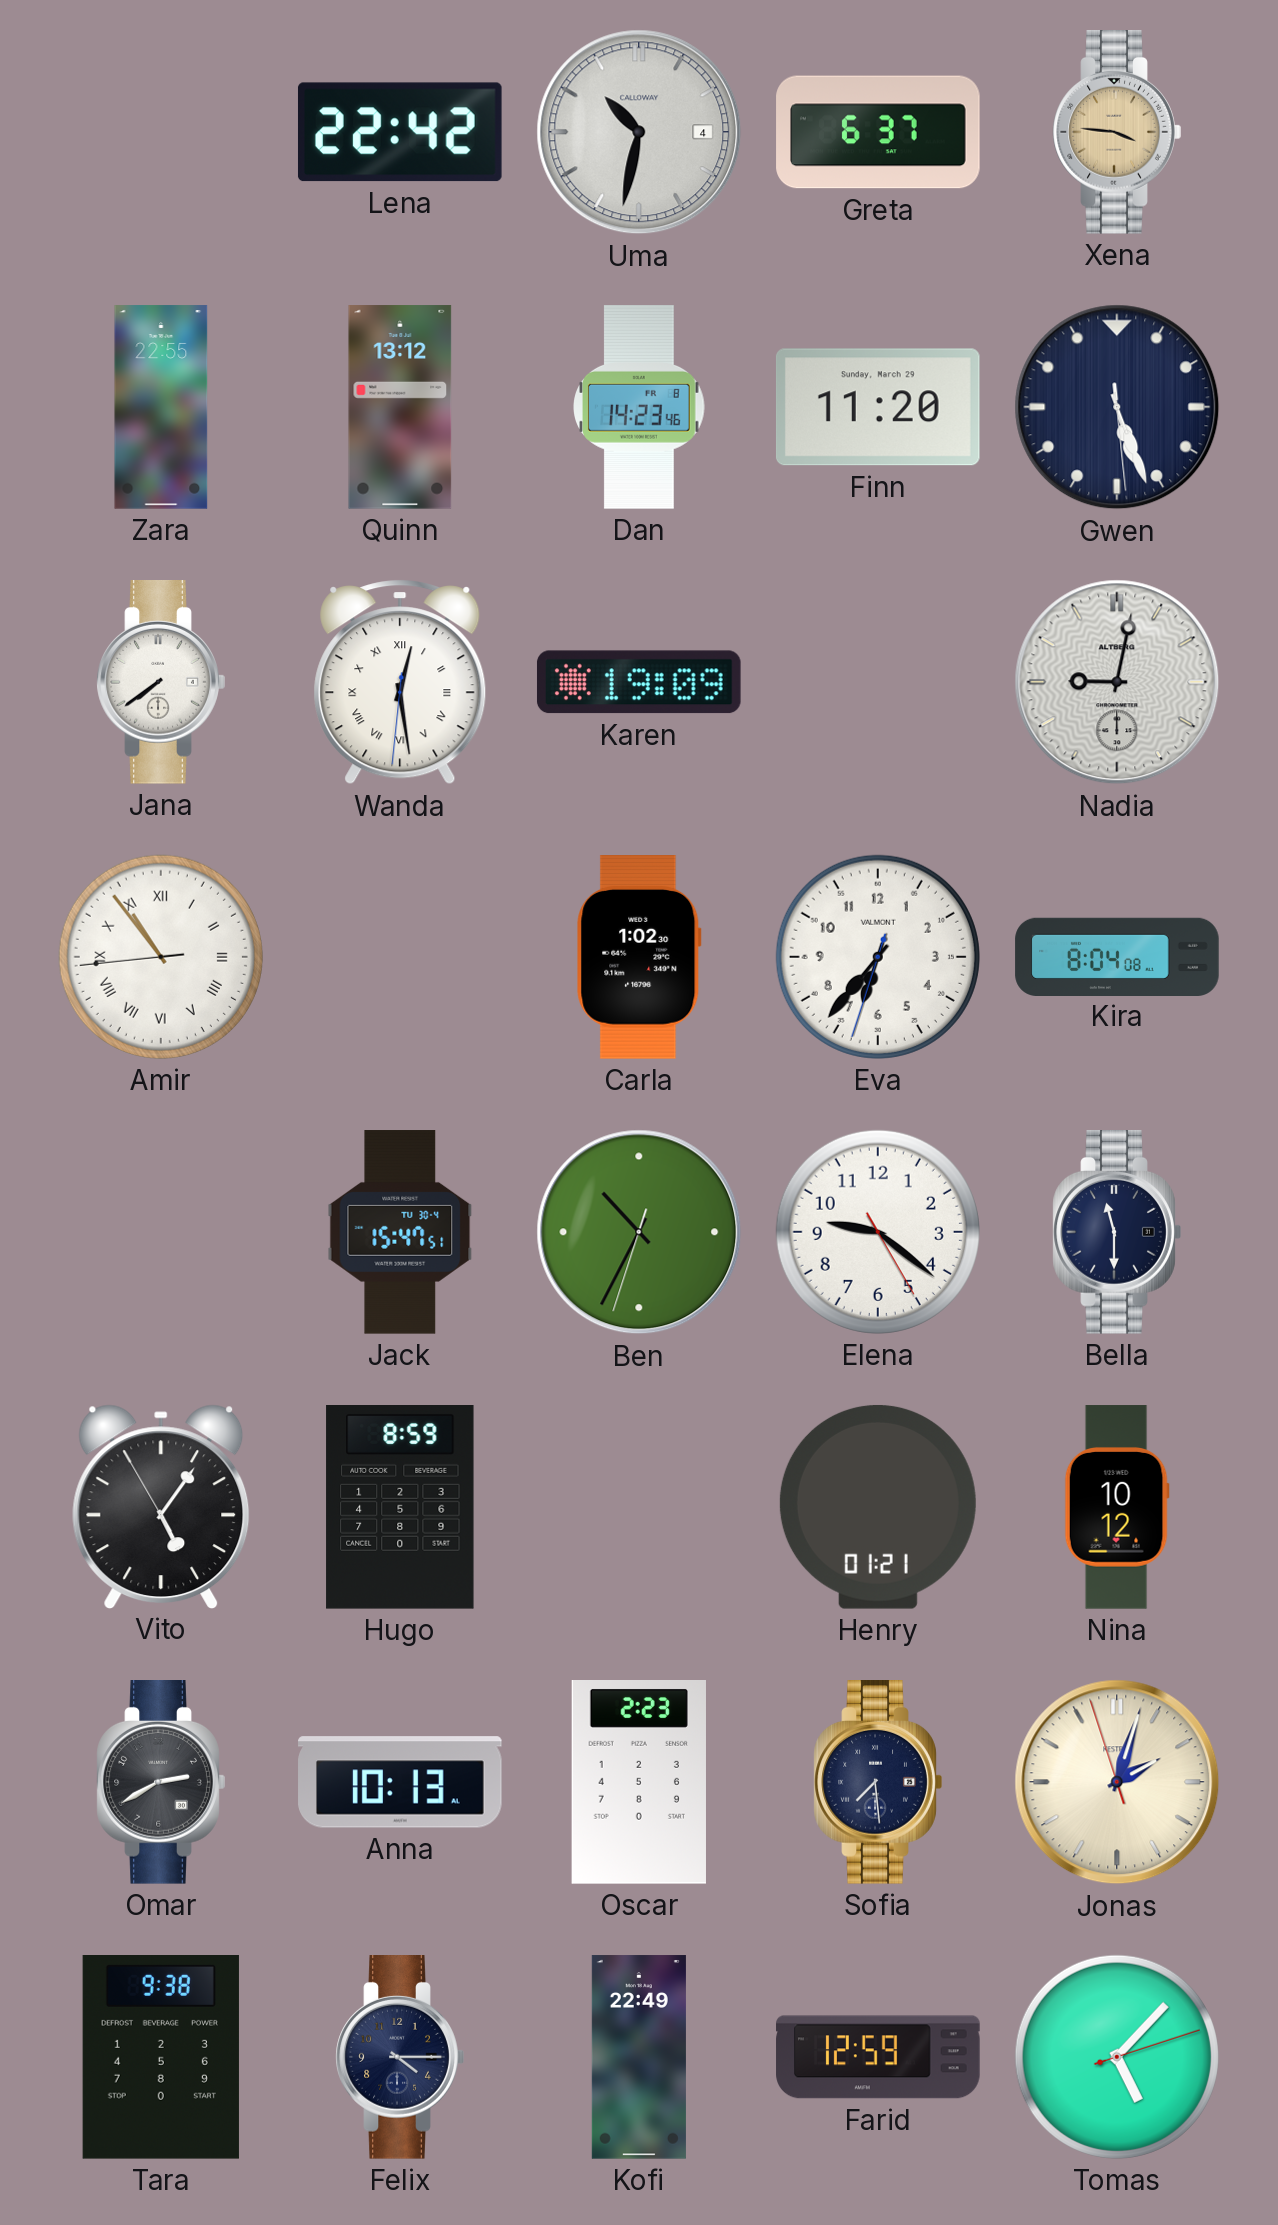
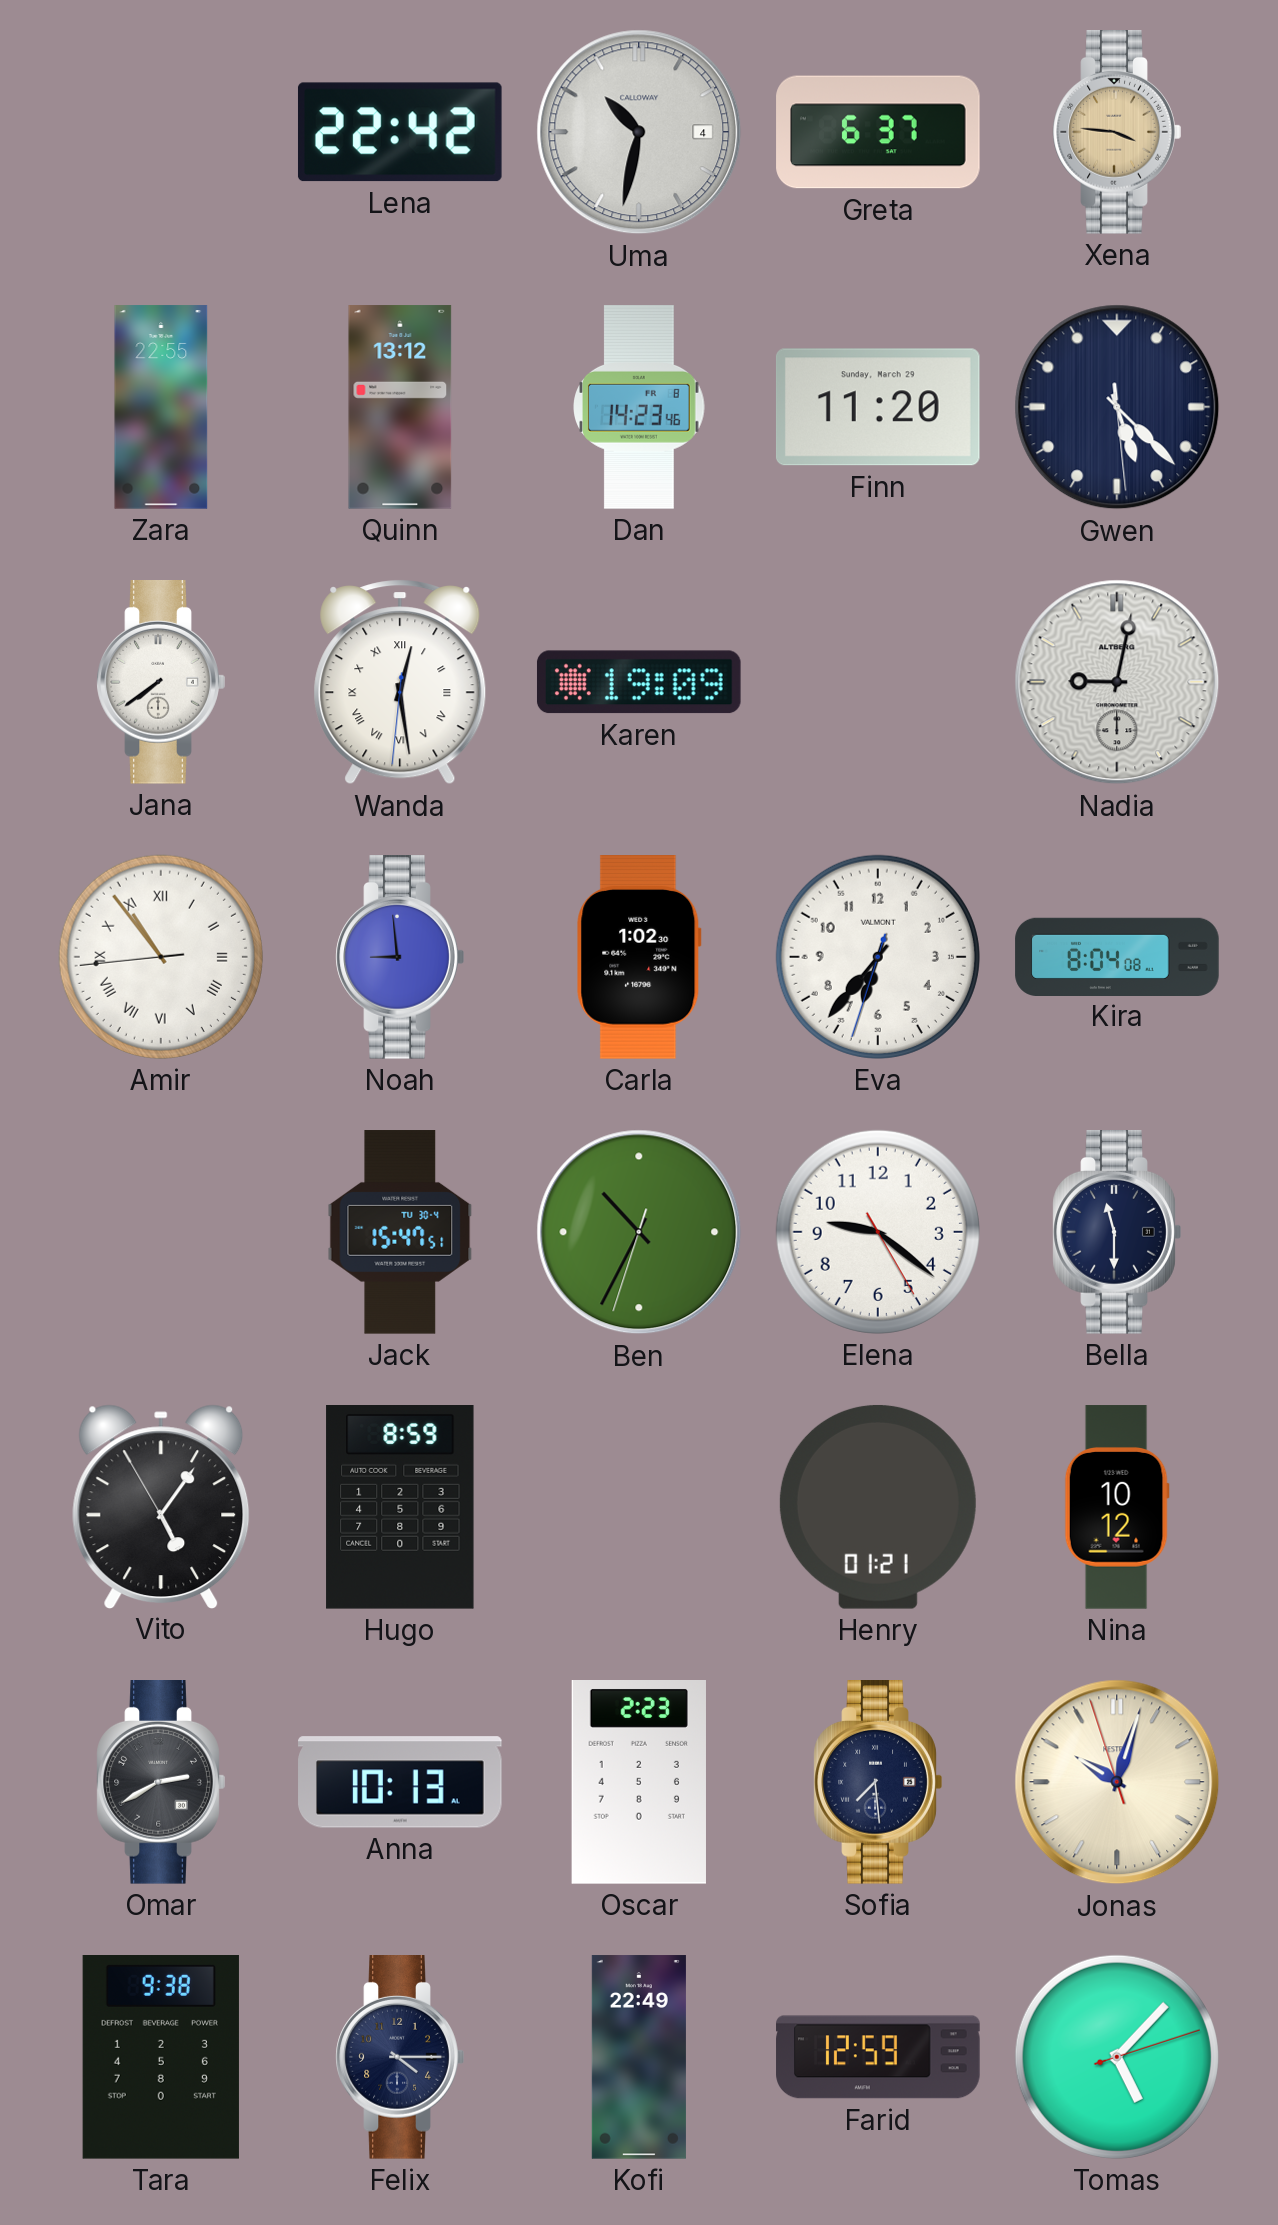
Gwen: 5:26 -> 5:22 (1117, 407)
Noah: none -> 8:59 (400, 958)
Jonas: 2:02 -> 10:02 (1117, 1782)
